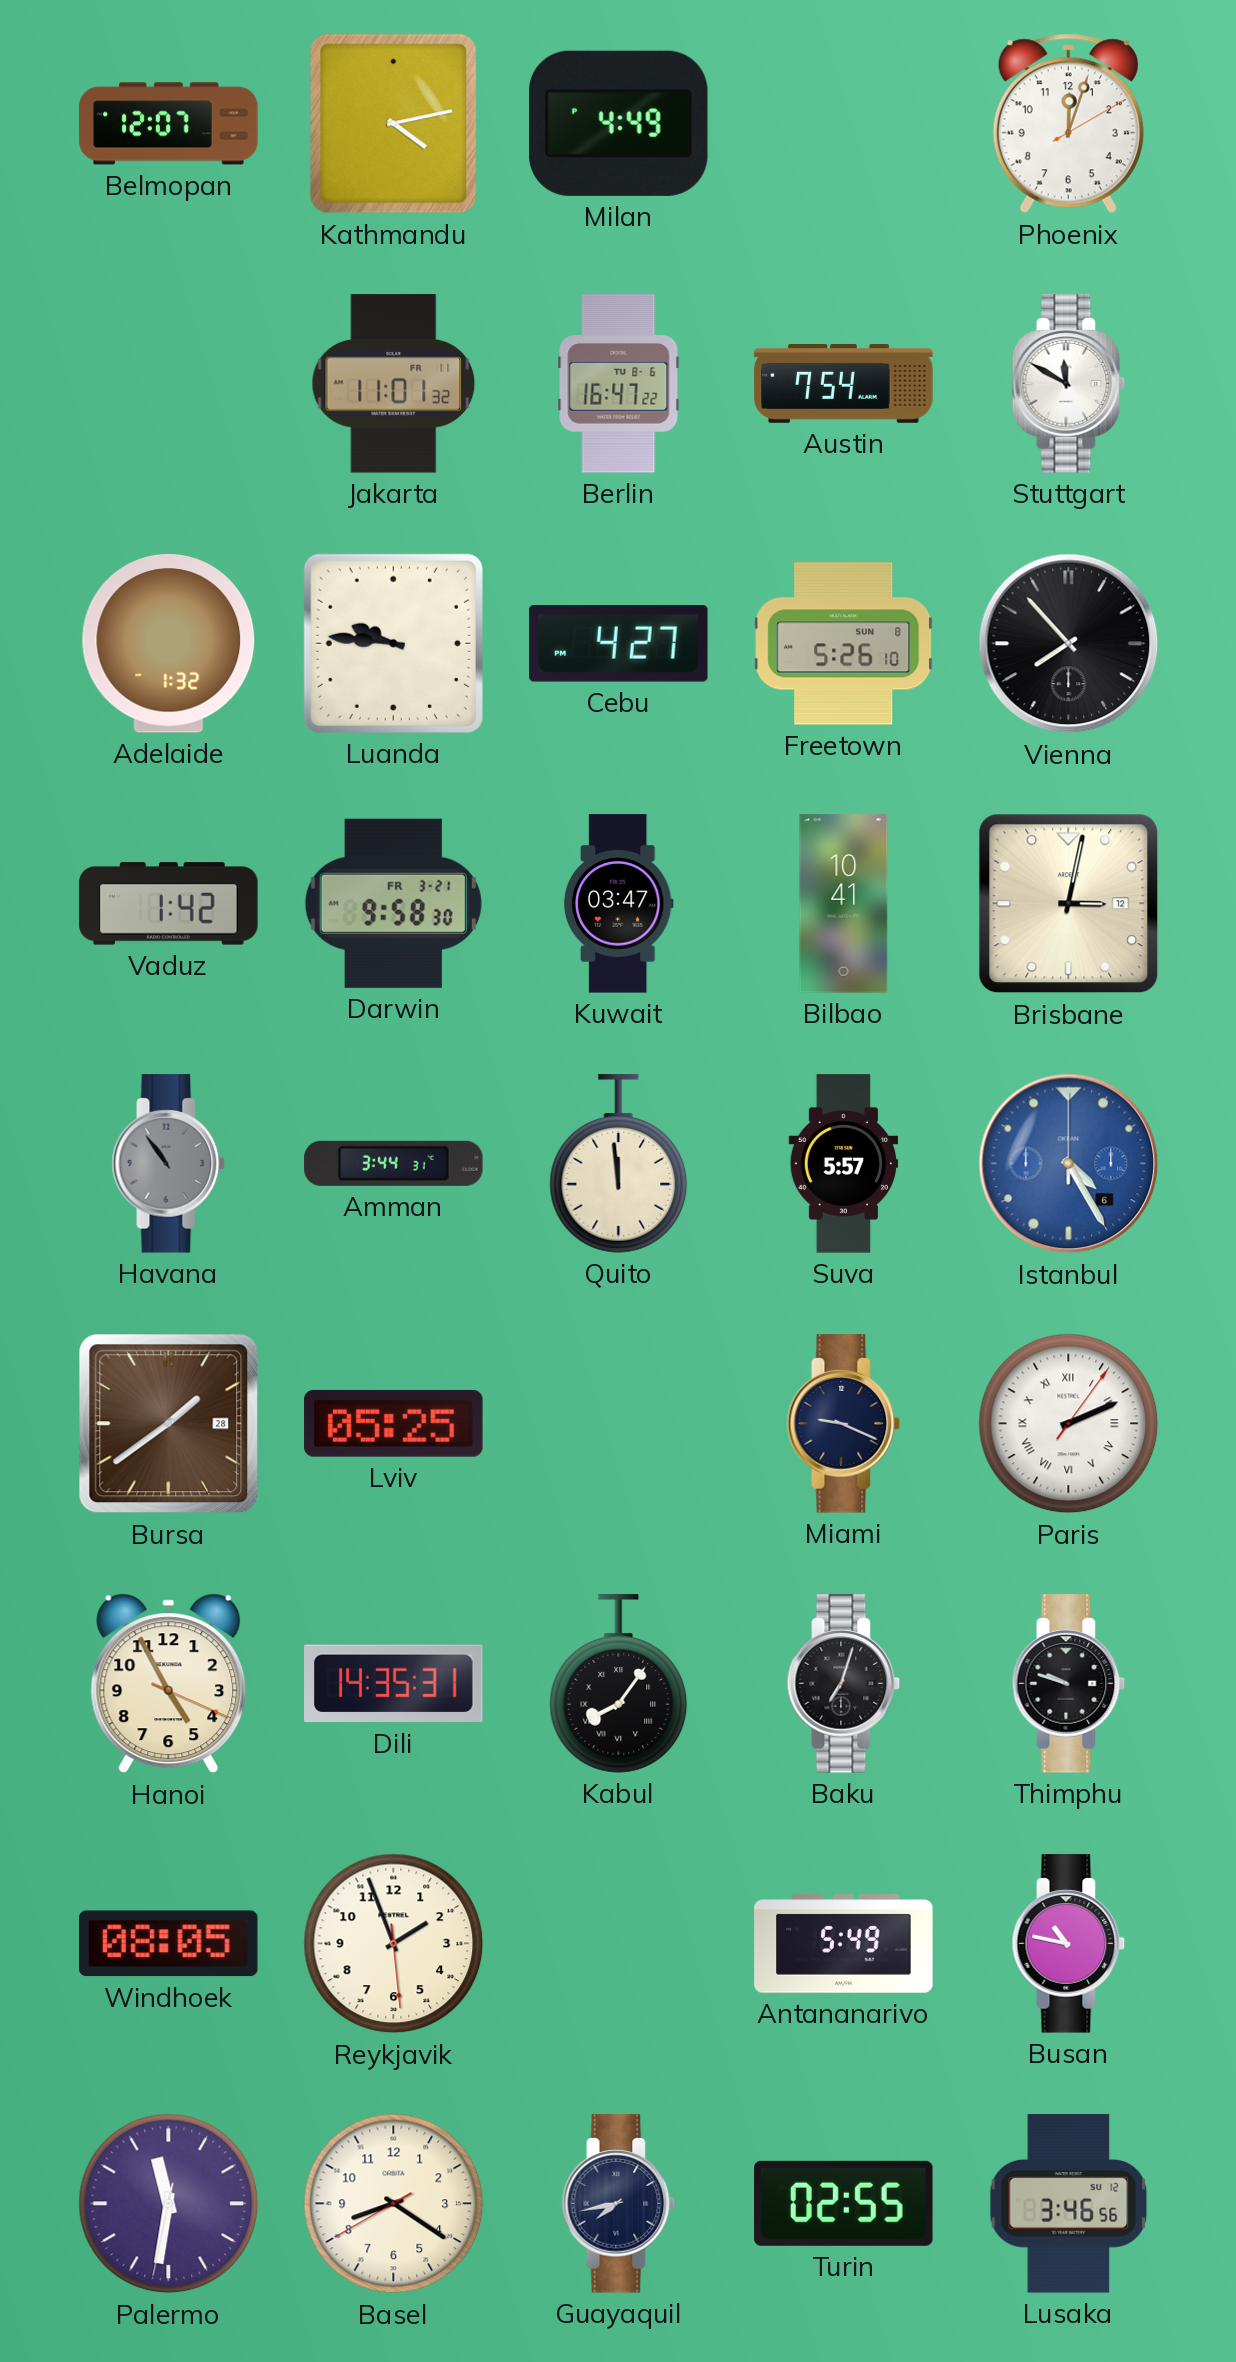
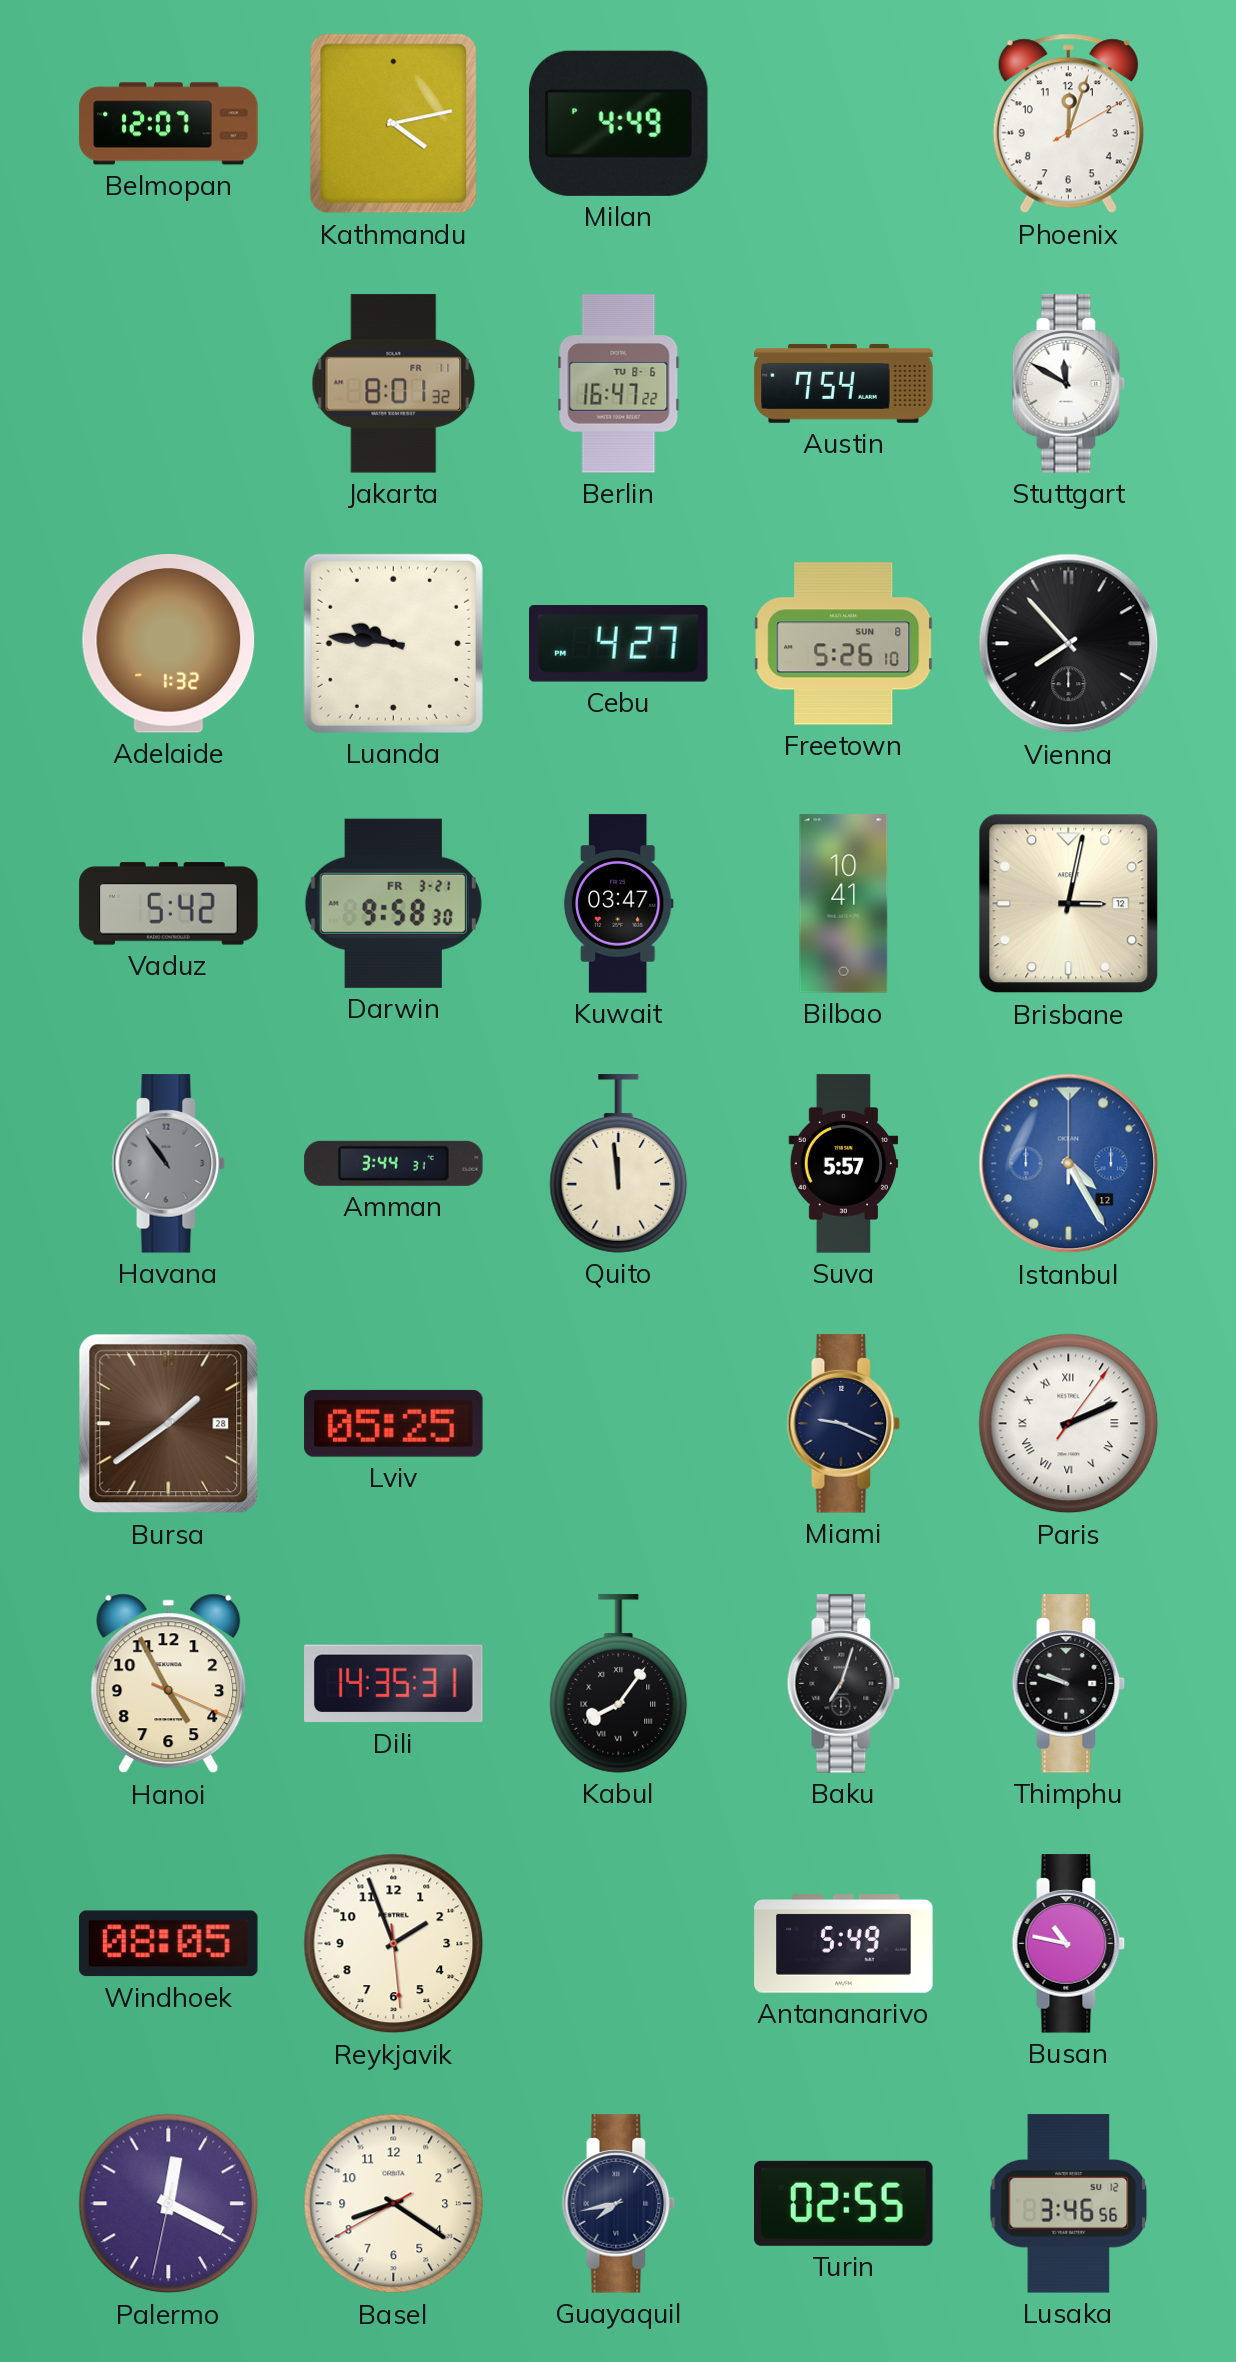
Jakarta: 11:01 -> 8:01 (394, 384)
Vaduz: 1:42 -> 5:42 (169, 904)
Istanbul date: 6 -> 12 (1069, 1164)
Palermo: 11:31 -> 12:19 (169, 2204)
